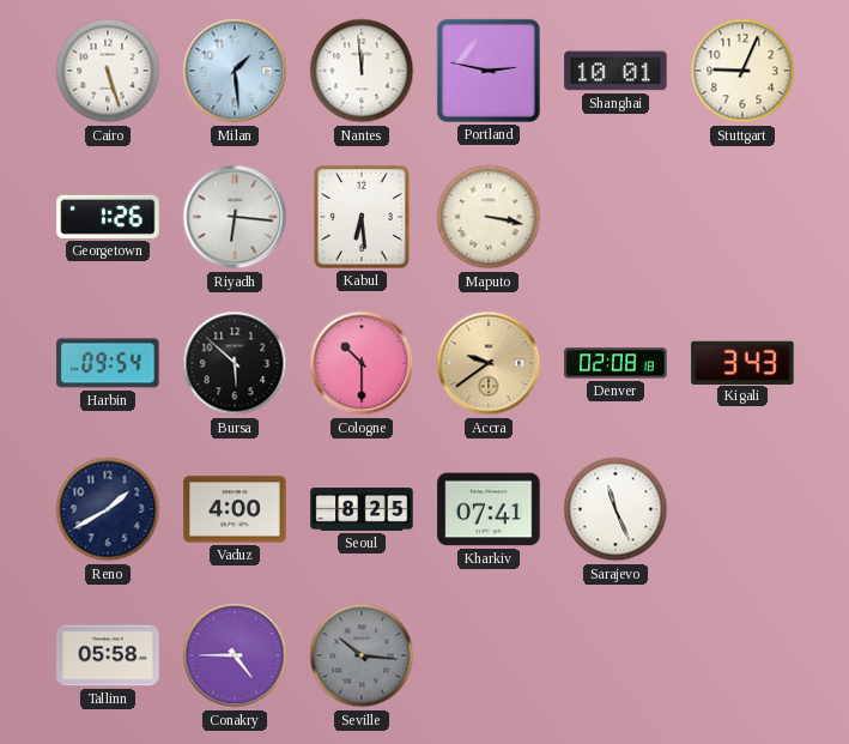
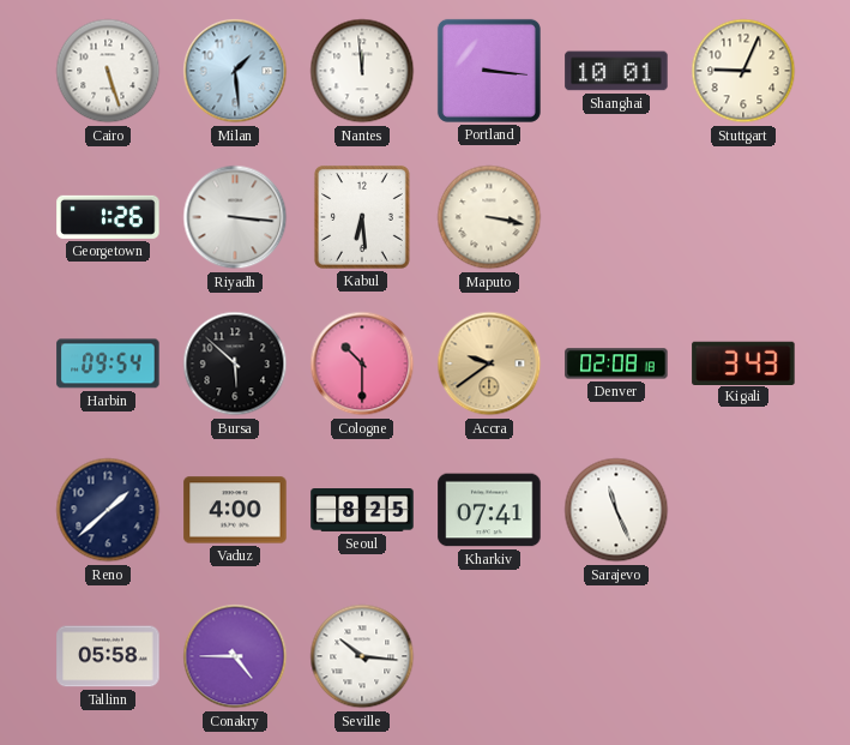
Portland: 2:47 -> 3:16 (489, 71)
Riyadh: 6:16 -> 3:16 (235, 217)
Reno: 1:40 -> 1:38 (108, 510)
Seville dial: grey -> white (362, 656)
